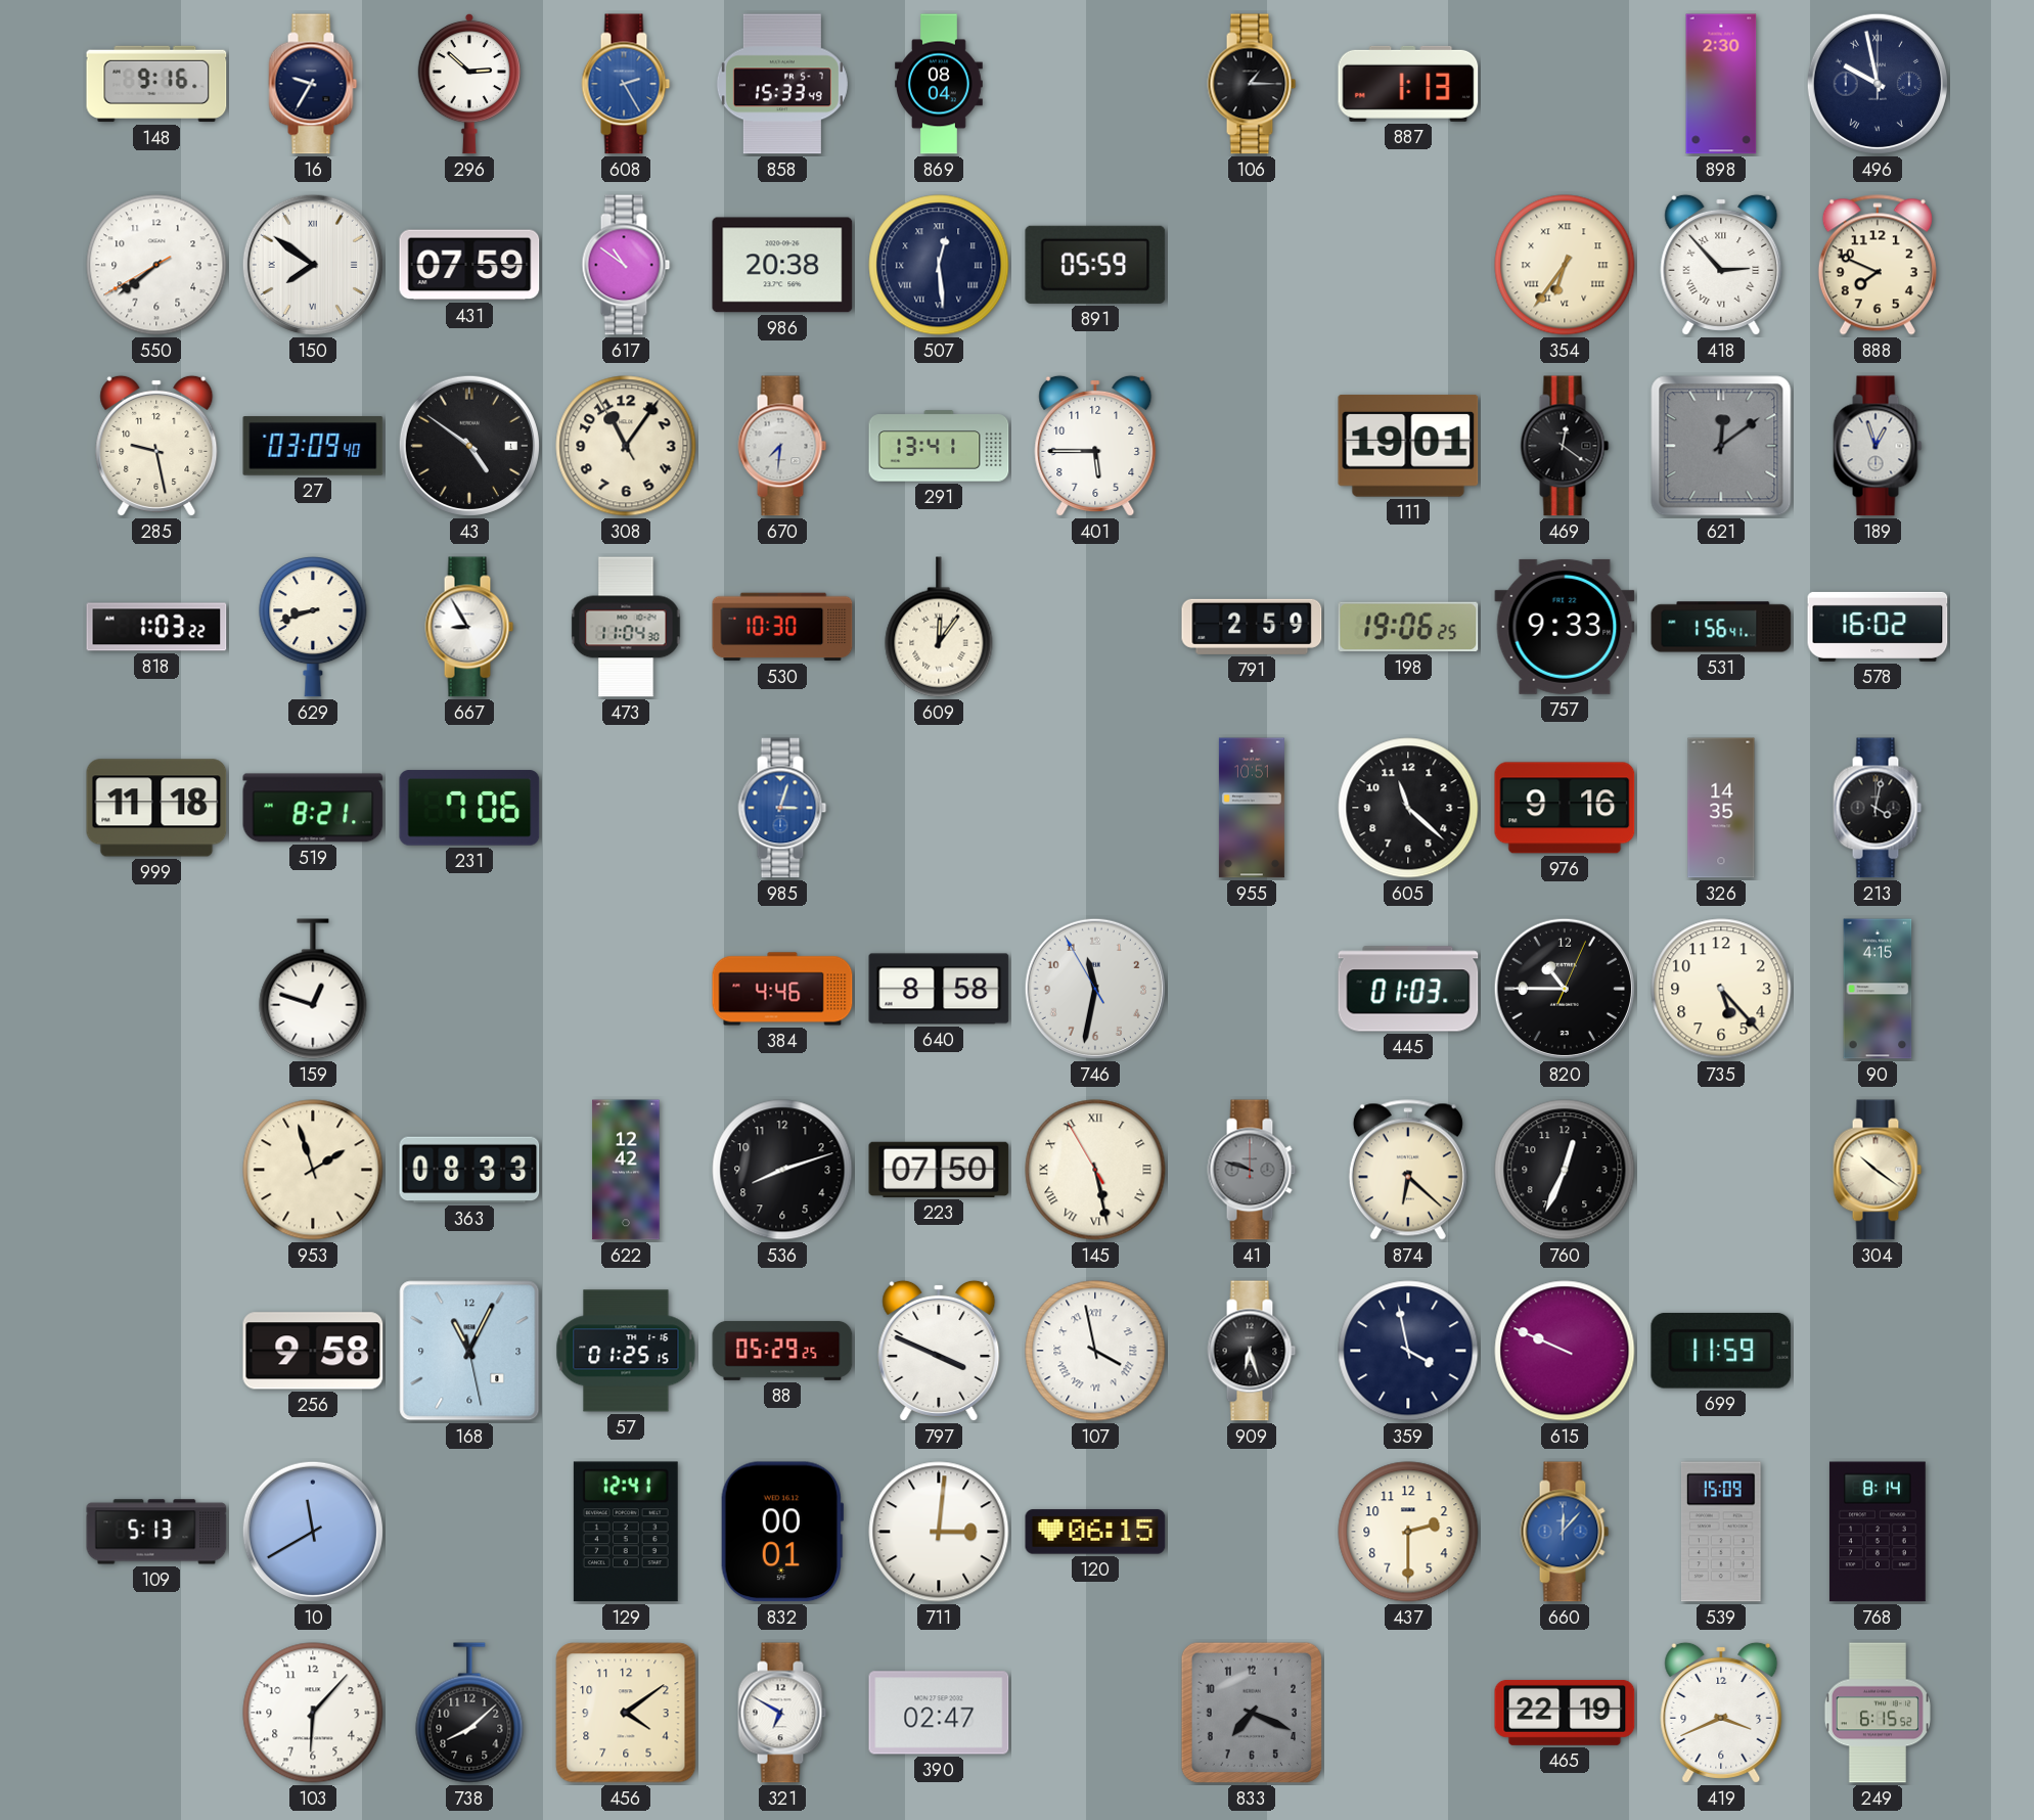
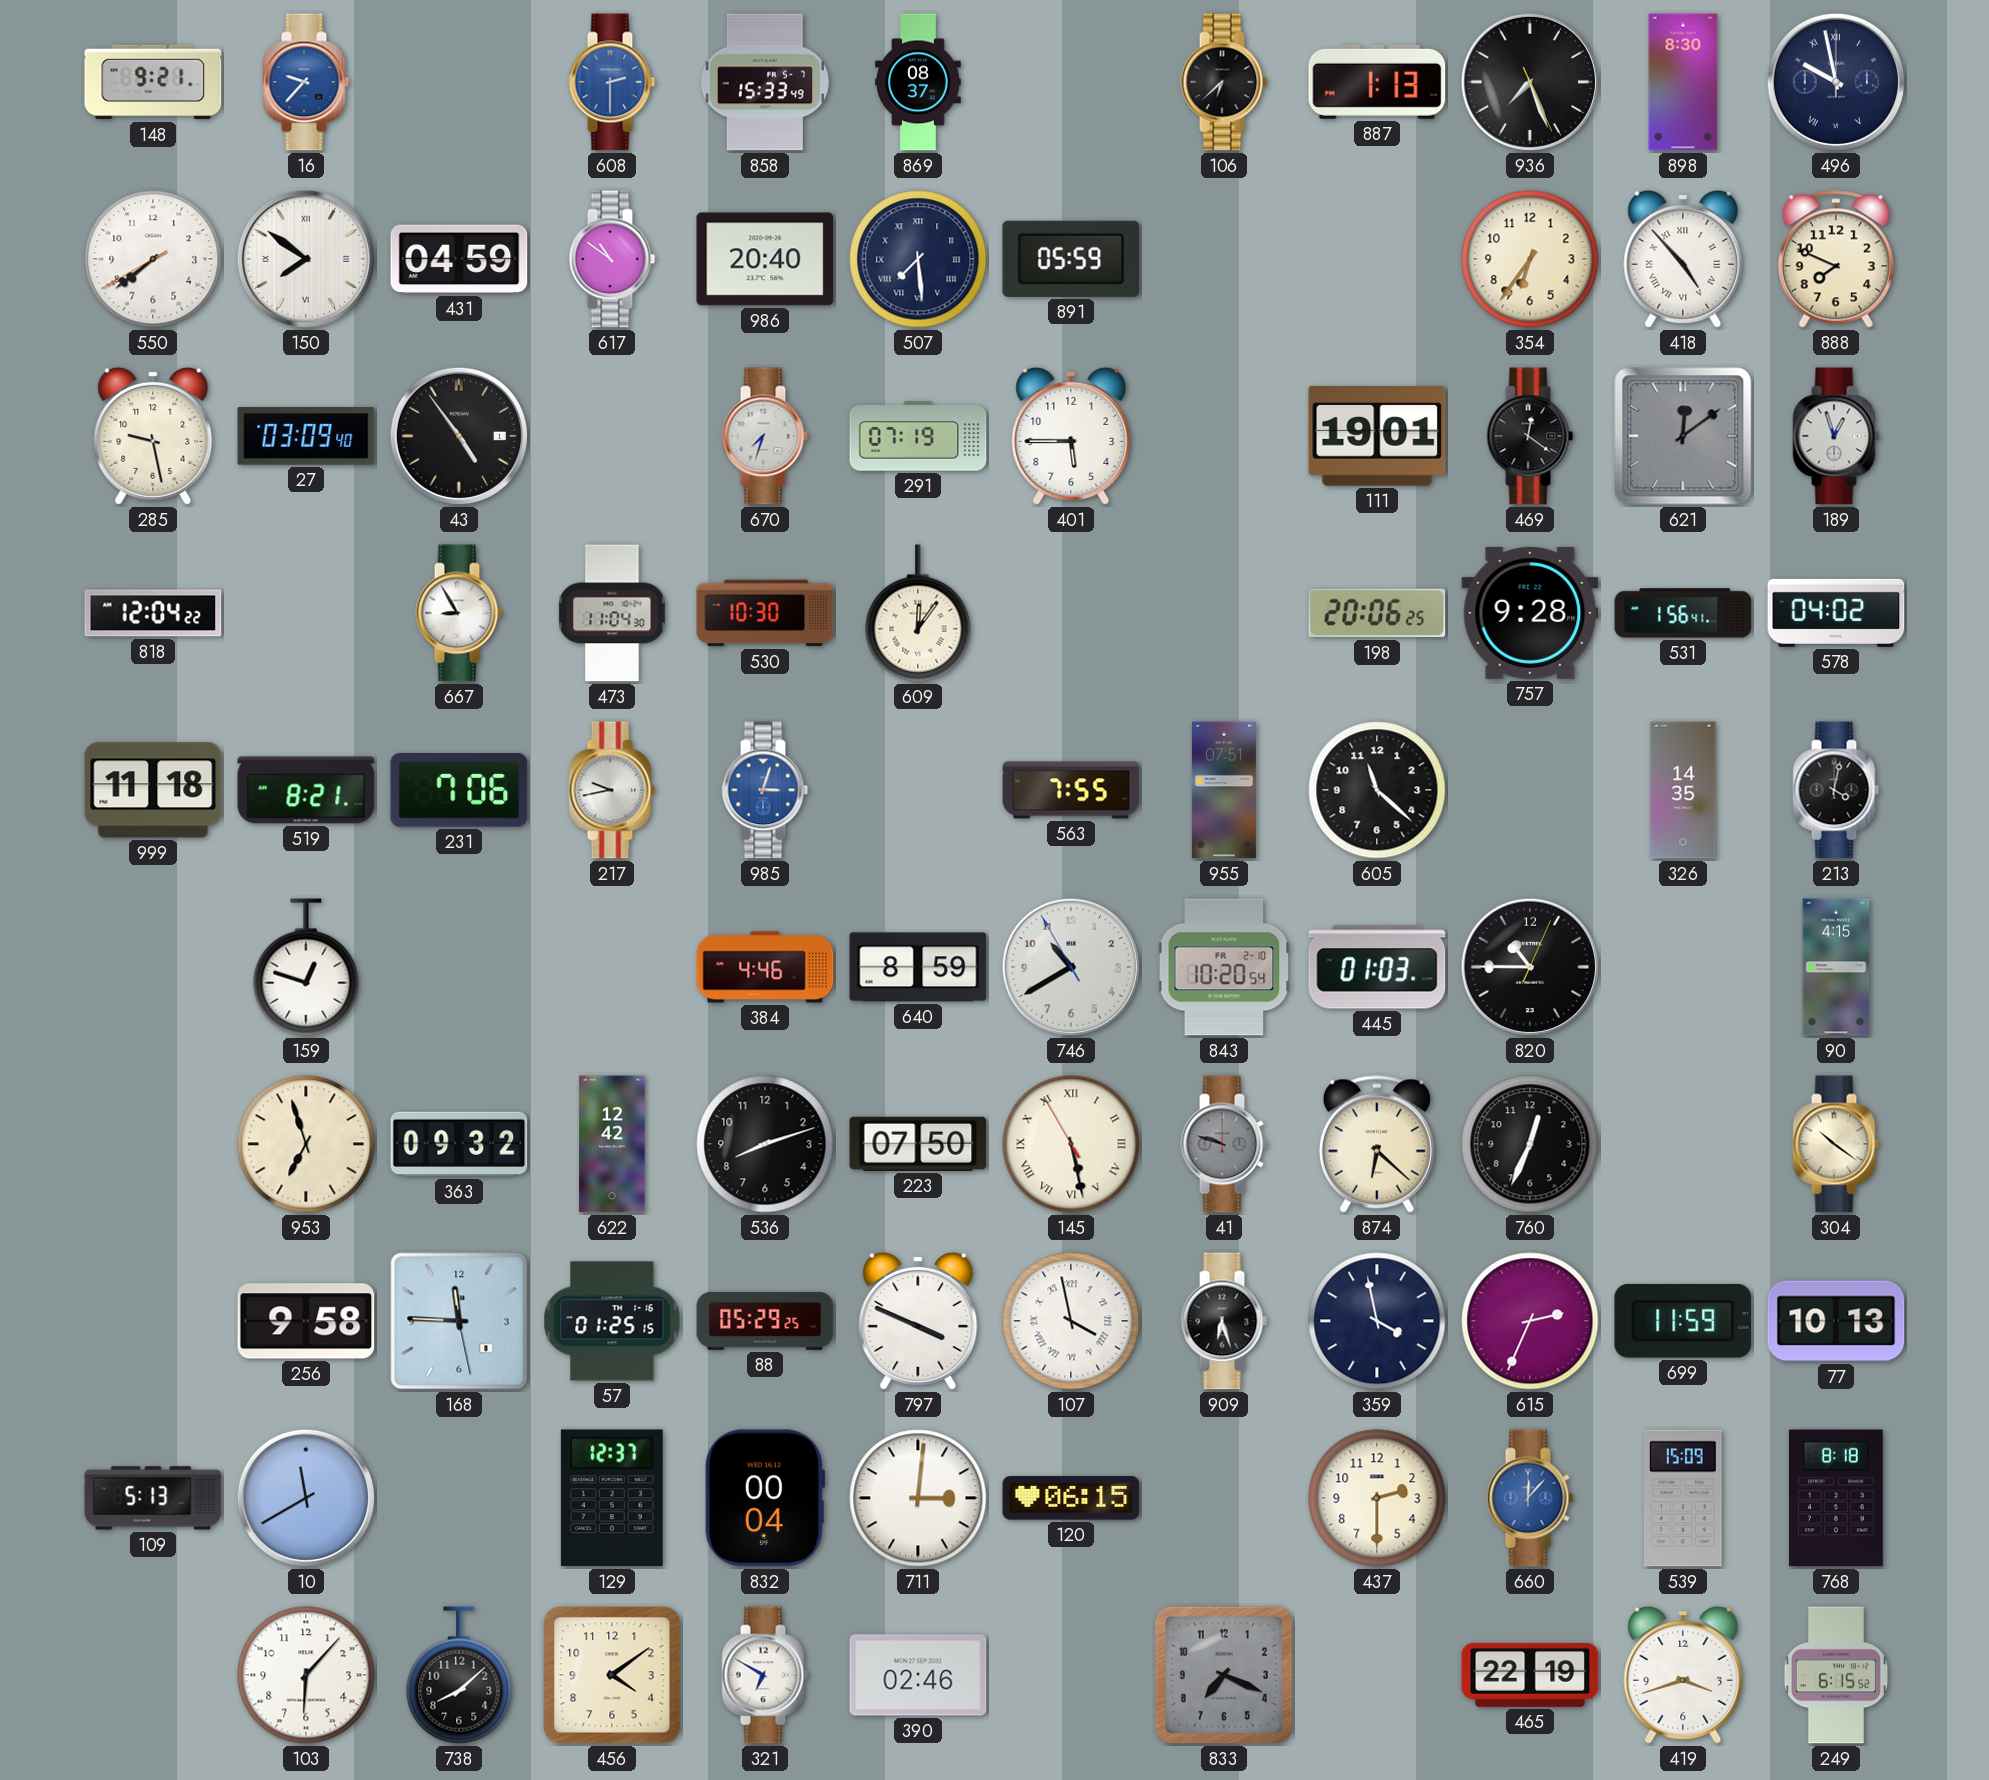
148: 9:16 -> 9:21 (153, 82)
16: 9:35 -> 9:37 (306, 82)
16 dial: navy -> blue (306, 82)
296: 2:52 -> none (469, 84)
608: 2:25 -> 2:30 (612, 82)
869: 08:04 -> 08:37 (919, 82)
106: 1:15 -> 6:38 (1224, 82)
936: none -> 7:26 (1530, 82)
898: 2:30 -> 8:30 (1683, 82)
431: 07:59 -> 04:59 (459, 259)
986: 20:38 -> 20:40 (765, 259)
507: 12:29 -> 7:29 (918, 259)
354 numerals: Roman -> Arabic (1530, 259)
418: 2:53 -> 4:53 (1683, 259)
43: 4:51 -> 4:54 (459, 436)
308: 11:05 -> none (626, 446)
670: 7:31 -> 7:33 (765, 436)
291: 13:41 -> 07:19 (918, 436)
818: 1:03 -> 12:04 (153, 613)
629: 8:42 -> none (313, 627)
791: 2:59 -> none (1252, 627)
198: 19:06 -> 20:06 (1377, 613)
757: 9:33 -> 9:28 (1530, 613)
578: 16:02 -> 04:02 (1836, 613)
217: none -> 9:43 (612, 790)
563: none -> 7:55 (1071, 790)
955: 10:51 -> 07:51 (1224, 790)
976: 9:16 -> none (1565, 808)
640: 8:58 -> 8:59 (918, 967)
746: 11:31 -> 10:39 (1071, 967)
843: none -> 10:20 (1224, 967)
735: 5:23 -> none (1721, 989)
953: 1:57 -> 6:57 (306, 1144)
363: 08:33 -> 09:32 (459, 1144)
168: 11:04 -> 11:45 (459, 1321)
615: 9:49 -> 2:34 (1530, 1321)
77: none -> 10:13 (1836, 1321)
129: 12:41 -> 12:37 (612, 1498)
832: 00:01 -> 00:04 (765, 1498)
768: 8:14 -> 8:18 (1836, 1498)
390: 02:47 -> 02:46 (918, 1675)
419: 3:41 -> 3:42 (1683, 1675)
